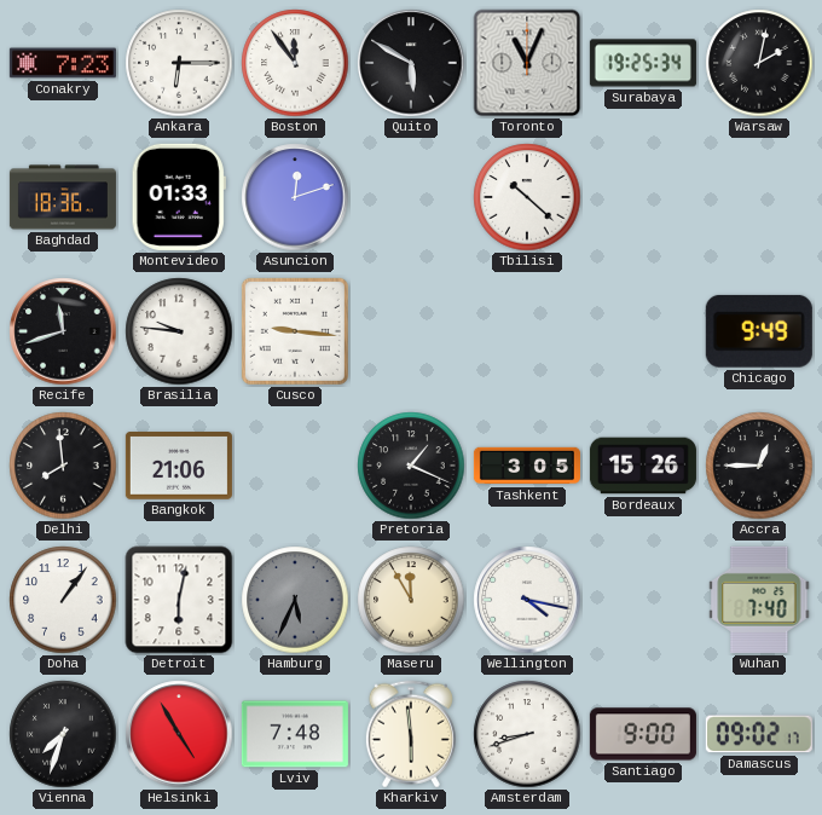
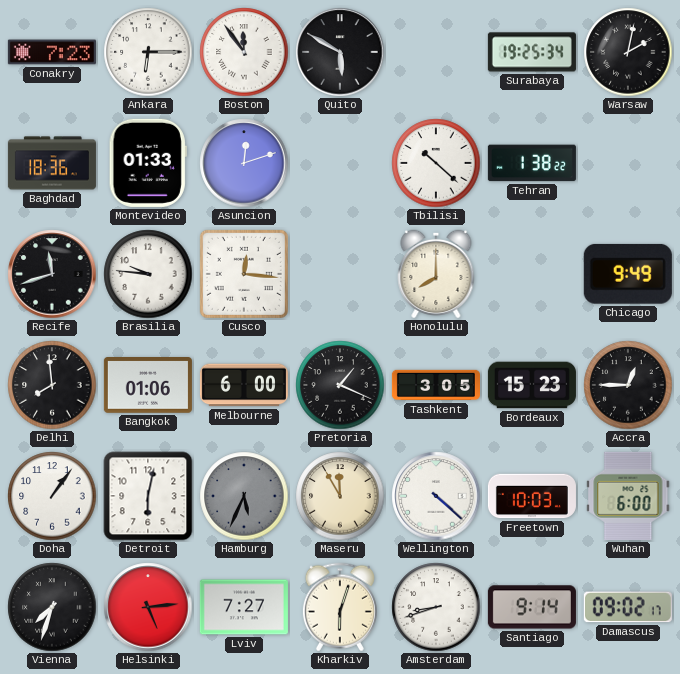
Toronto: 11:04 -> none (527, 63)
Tehran: none -> 1:38 (532, 163)
Cusco: 9:16 -> 12:16 (244, 274)
Honolulu: none -> 8:00 (436, 274)
Bangkok: 21:06 -> 01:06 (148, 386)
Melbourne: none -> 6:00 (244, 385)
Bordeaux: 15:26 -> 15:23 (532, 385)
Wellington: 4:17 -> 4:22 (436, 496)
Freetown: none -> 10:03 (532, 496)
Wuhan: 7:40 -> 6:00 (628, 496)
Helsinki: 4:55 -> 5:14 (148, 607)
Lviv: 7:48 -> 7:27 (244, 607)
Kharkiv: 5:59 -> 6:03 (340, 607)
Santiago: 9:00 -> 9:14 (532, 607)
